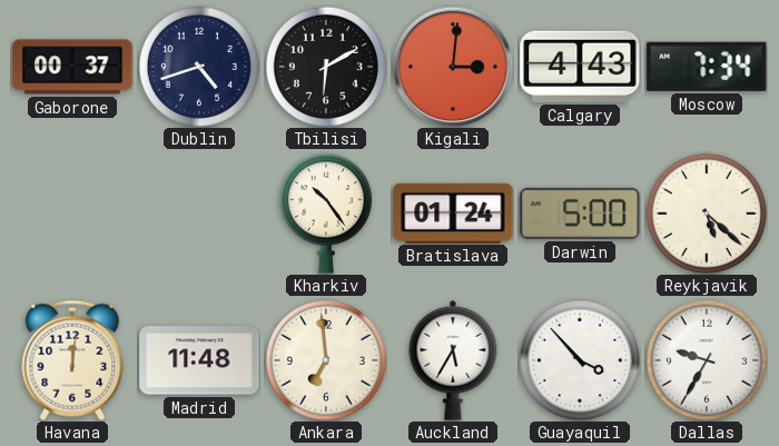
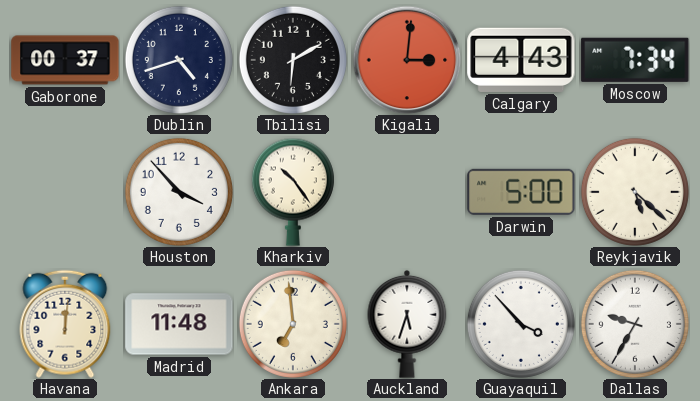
Houston: none -> 3:53 (179, 192)
Bratislava: 01:24 -> none (453, 212)
Auckland: 5:35 -> 5:33 (407, 324)
